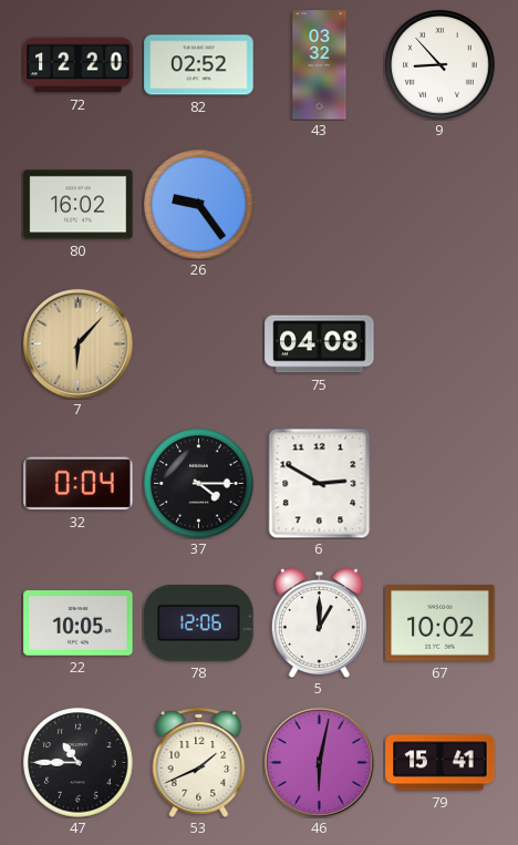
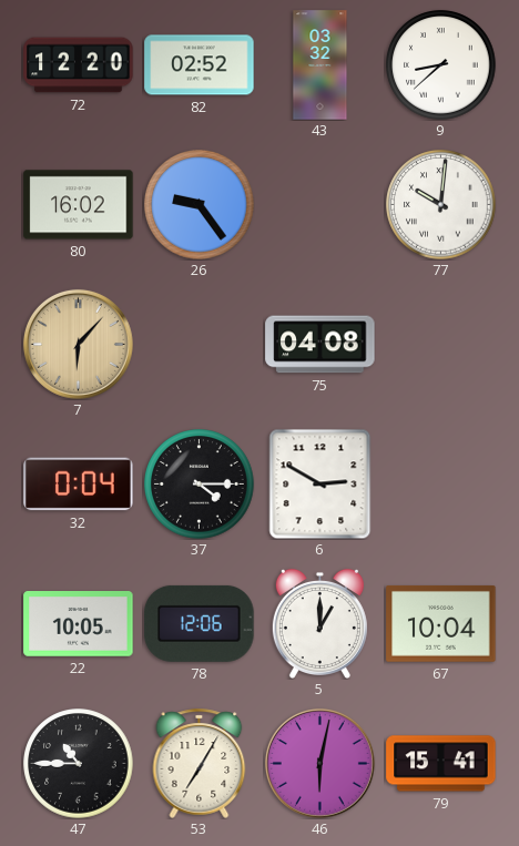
9: 8:53 -> 8:38 (441, 65)
77: none -> 10:01 (441, 205)
67: 10:02 -> 10:04 (441, 624)
53: 1:41 -> 7:05 (200, 763)
